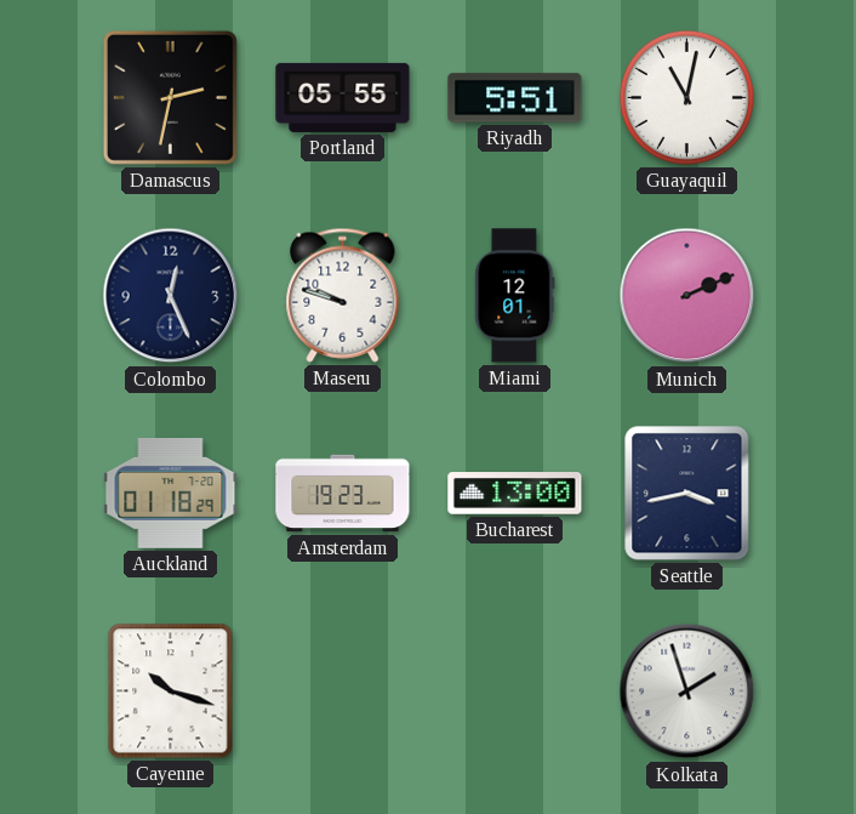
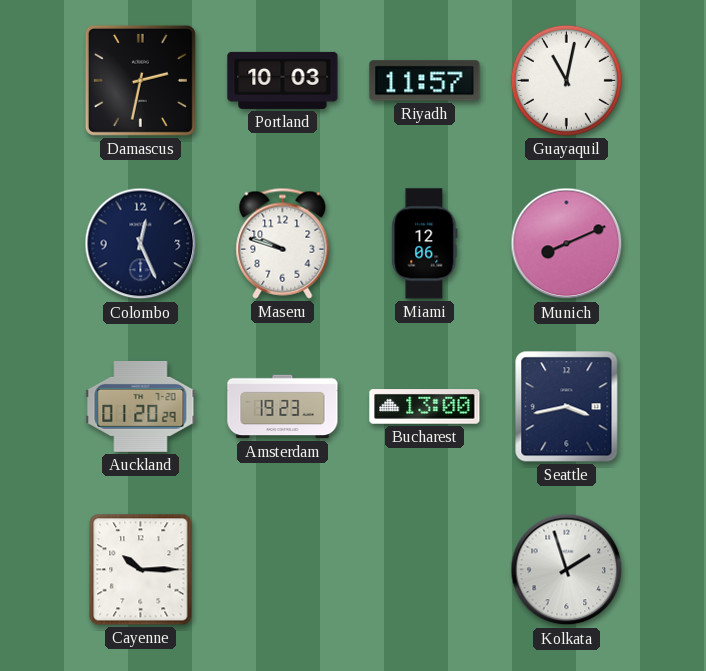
Portland: 05:55 -> 10:03 (283, 80)
Riyadh: 5:51 -> 11:57 (425, 81)
Miami: 12:01 -> 12:06 (425, 244)
Munich: 2:11 -> 8:11 (567, 244)
Auckland: 01:18 -> 01:20 (141, 406)
Cayenne: 10:18 -> 10:15 (141, 570)
